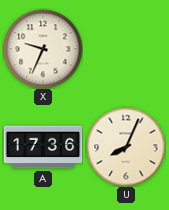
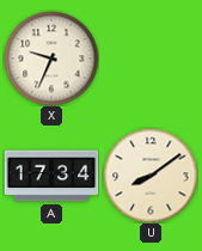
A: 17:36 -> 17:34 (51, 176)
U: 8:04 -> 8:09 (151, 176)
